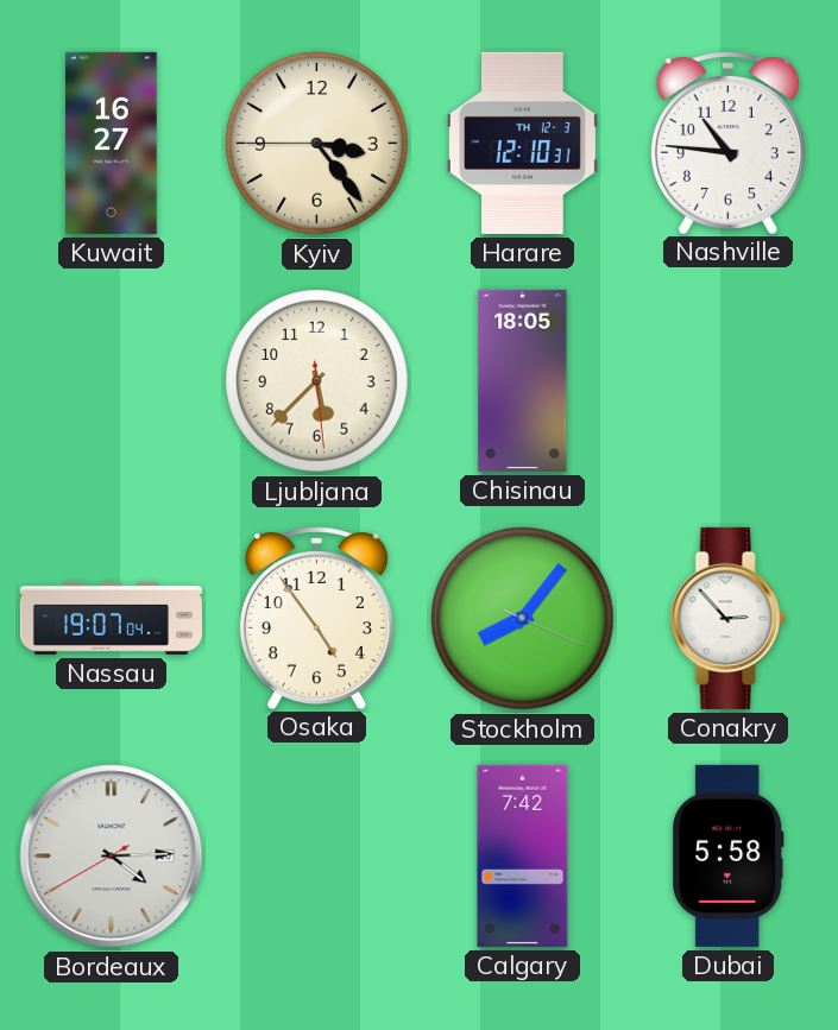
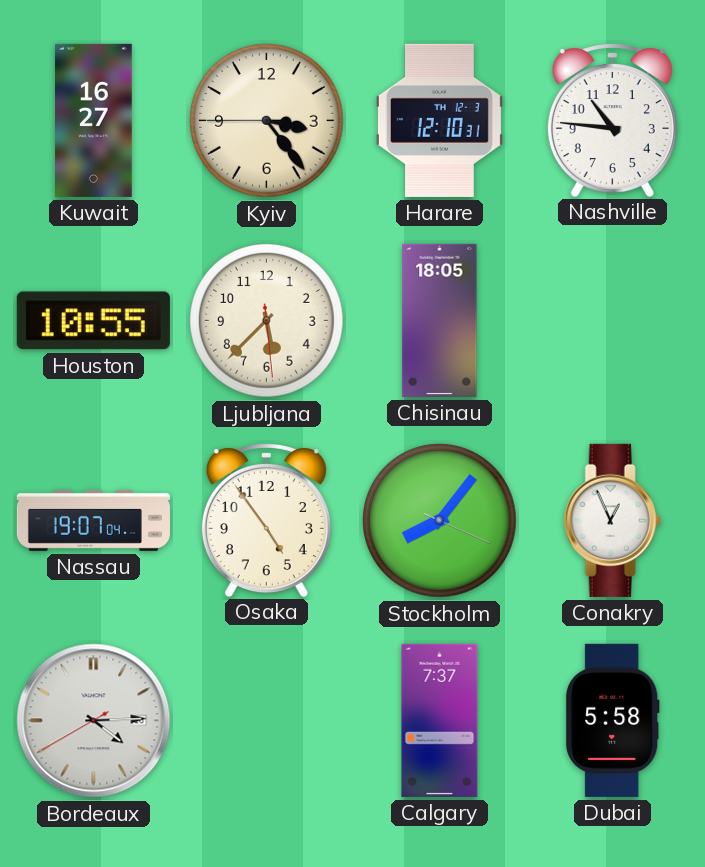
Houston: none -> 10:55 (93, 321)
Conakry: 2:53 -> 12:56 (612, 520)
Calgary: 7:42 -> 7:37 (440, 720)
